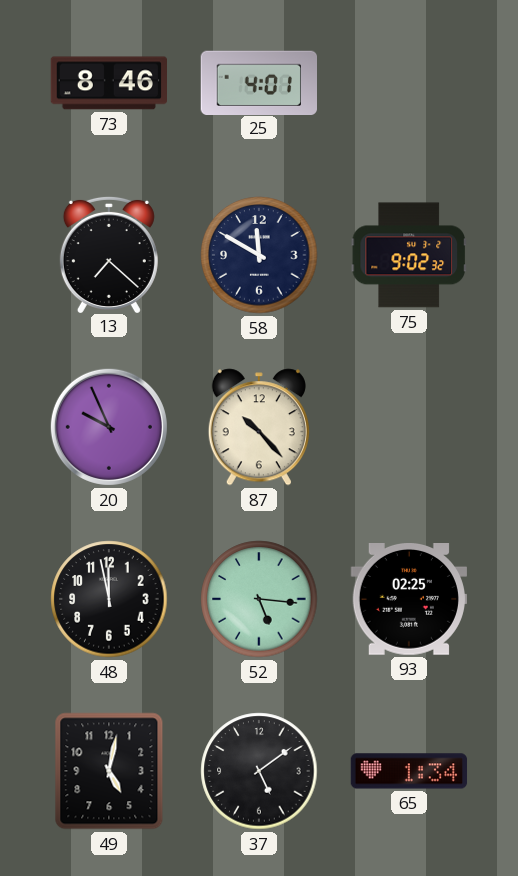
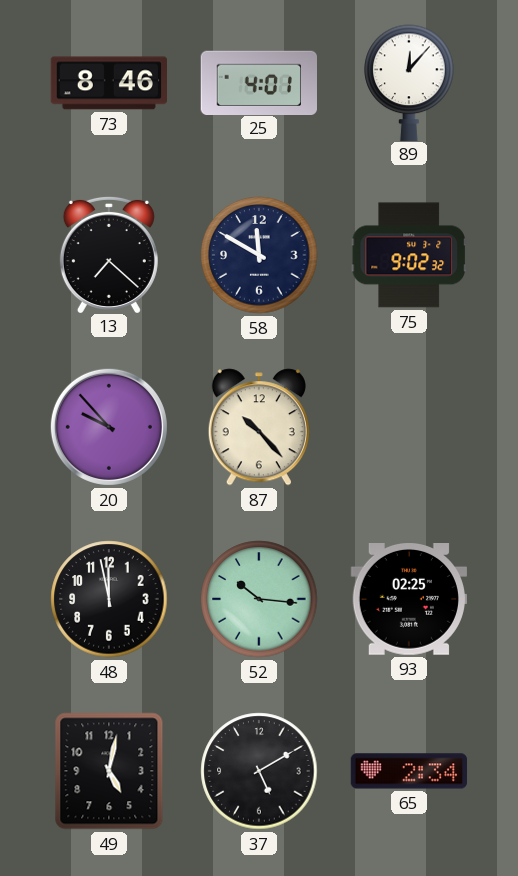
89: none -> 12:07 (409, 82)
20: 9:56 -> 9:53 (109, 427)
52: 5:16 -> 10:16 (259, 599)
37: 5:09 -> 5:10 (259, 771)
65: 1:34 -> 2:34 (409, 771)
